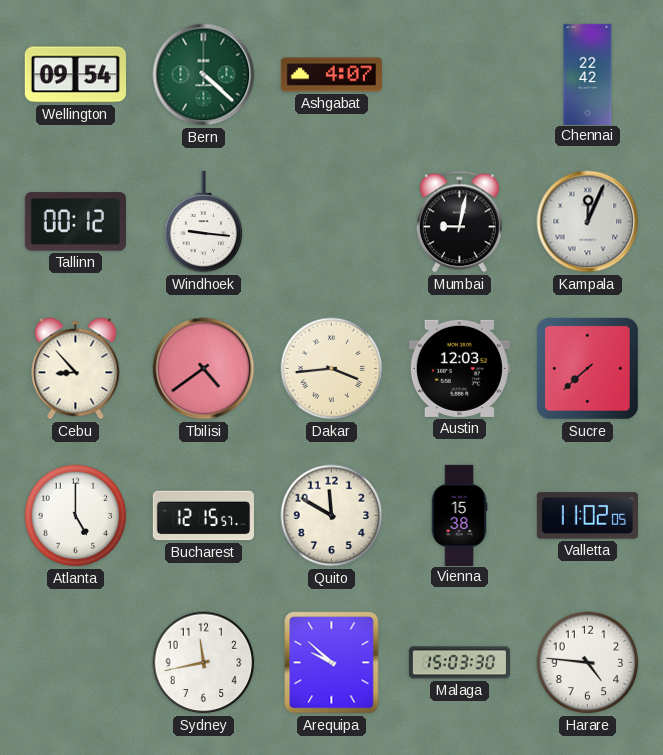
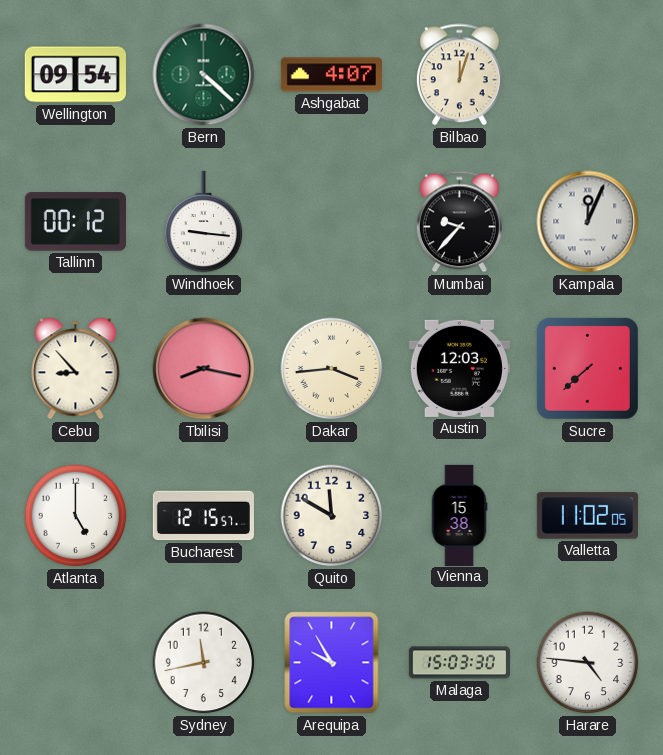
Bilbao: none -> 12:03 (459, 75)
Chennai: 22:42 -> none (588, 74)
Mumbai: 9:02 -> 9:37 (459, 222)
Tbilisi: 4:39 -> 8:17 (204, 369)
Arequipa: 9:52 -> 9:55 (332, 663)
